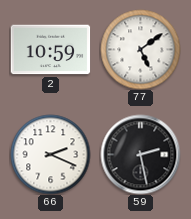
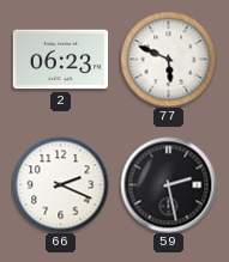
2: 10:59 -> 06:23 (60, 60)
77: 5:09 -> 5:49 (168, 59)
